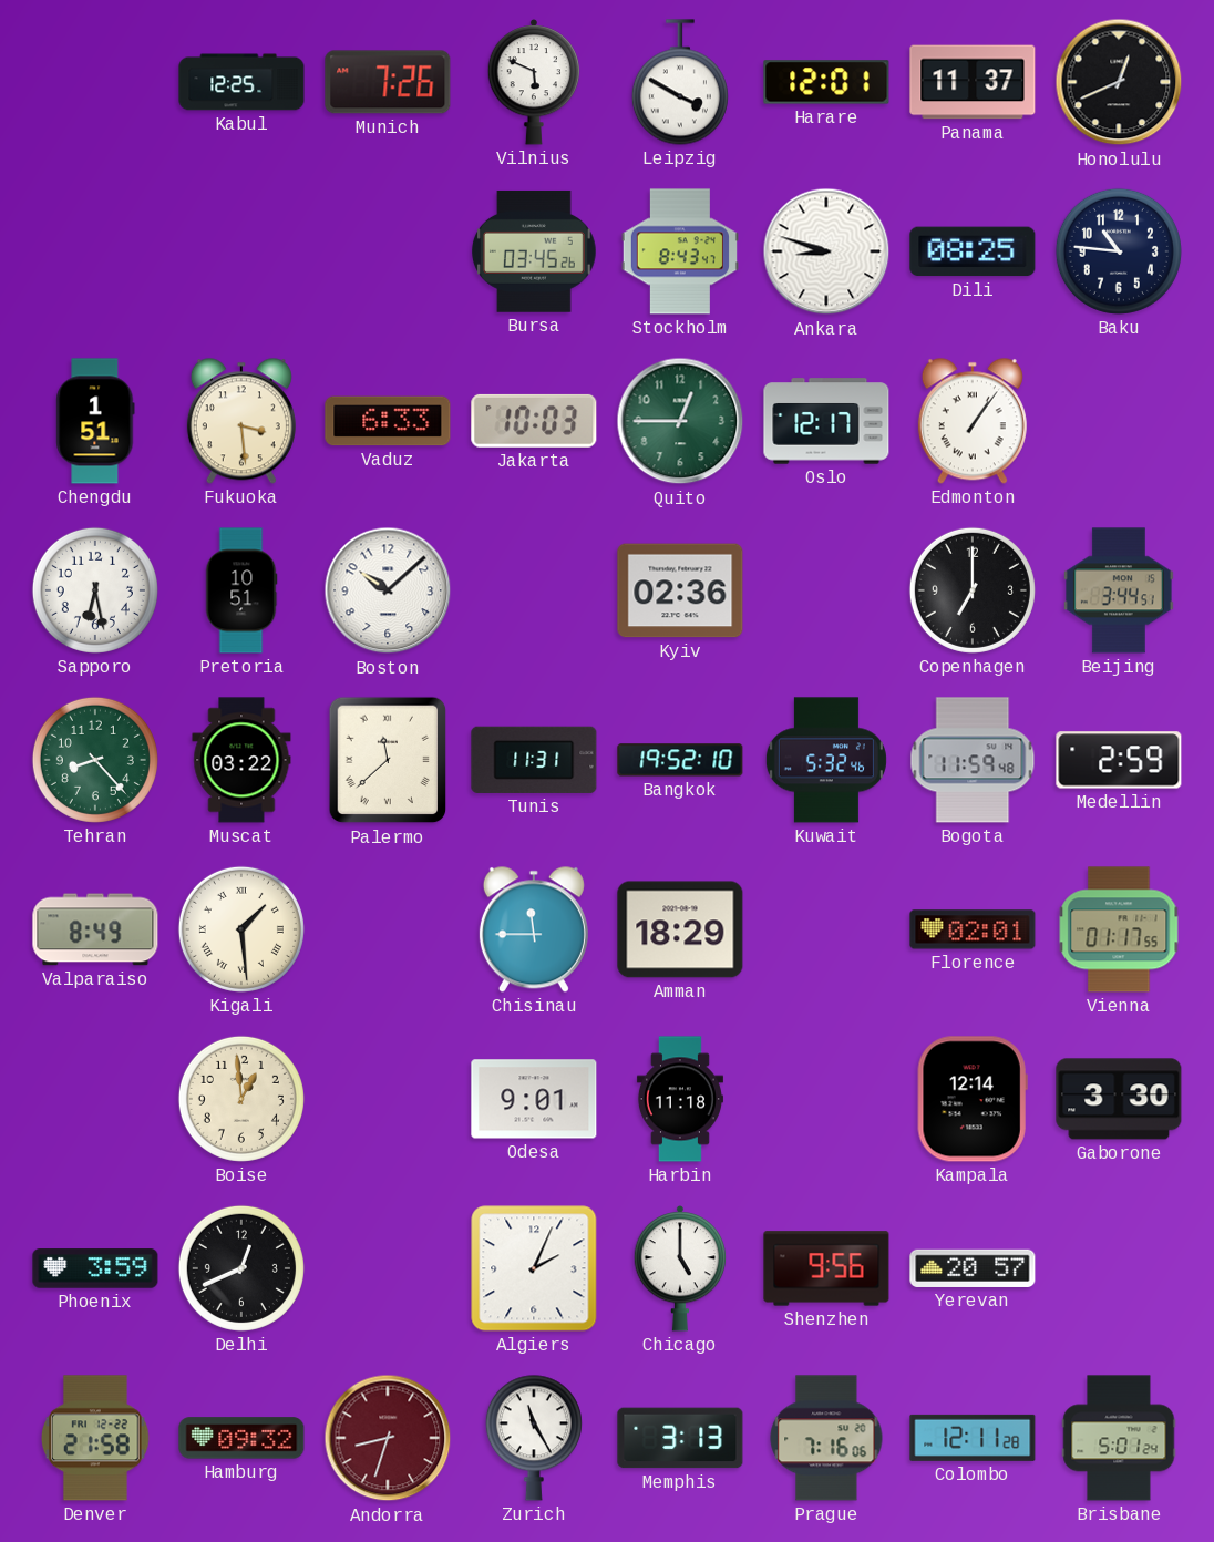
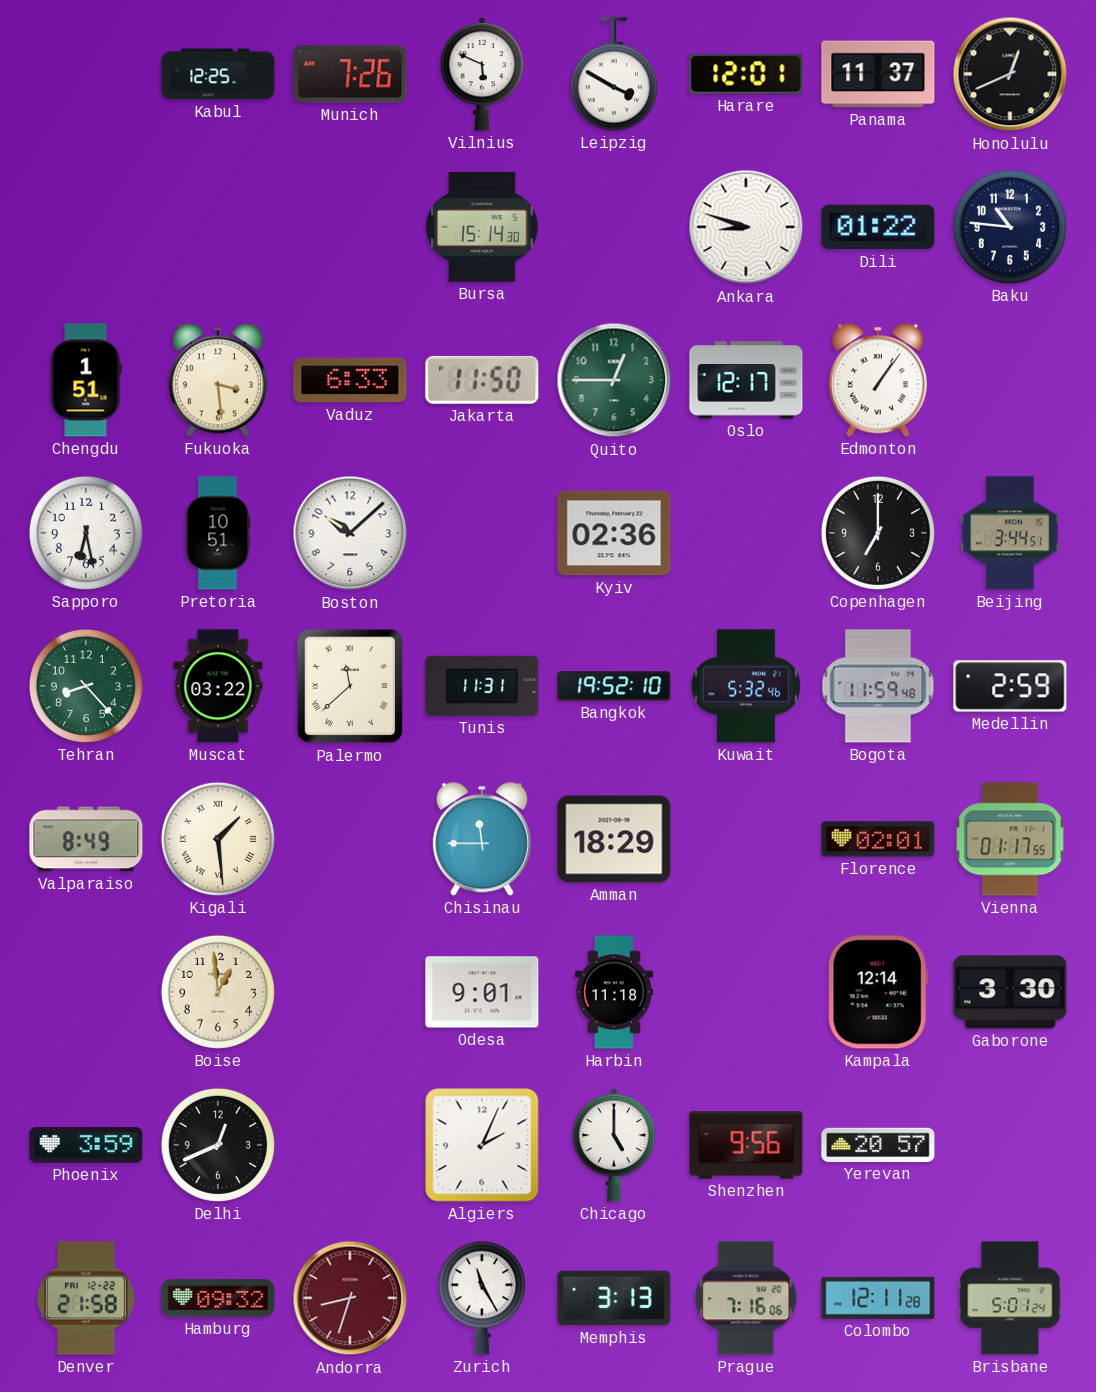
Bursa: 03:45 -> 15:14 (483, 227)
Stockholm: 8:43 -> none (680, 251)
Dili: 08:25 -> 01:22 (878, 227)
Jakarta: 10:03 -> 11:50 (482, 380)
